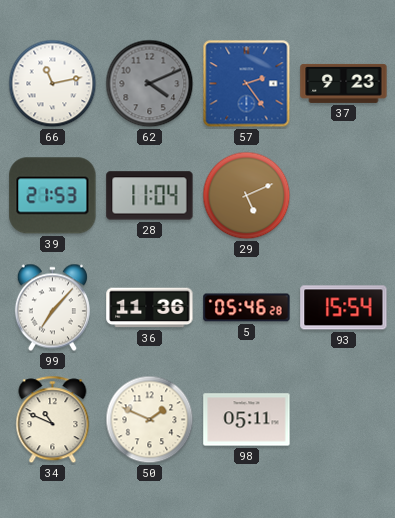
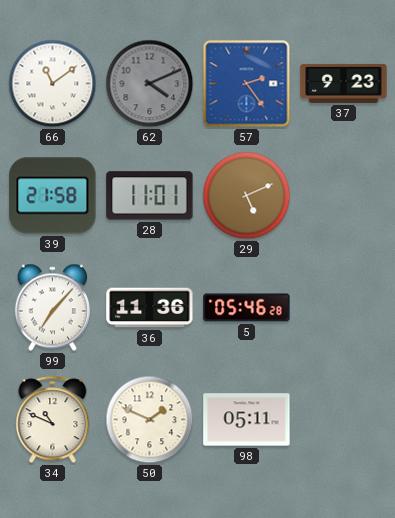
66: 11:13 -> 11:09 (53, 84)
39: 21:53 -> 21:58 (53, 196)
28: 11:04 -> 11:01 (150, 196)
93: 15:54 -> none (344, 308)
